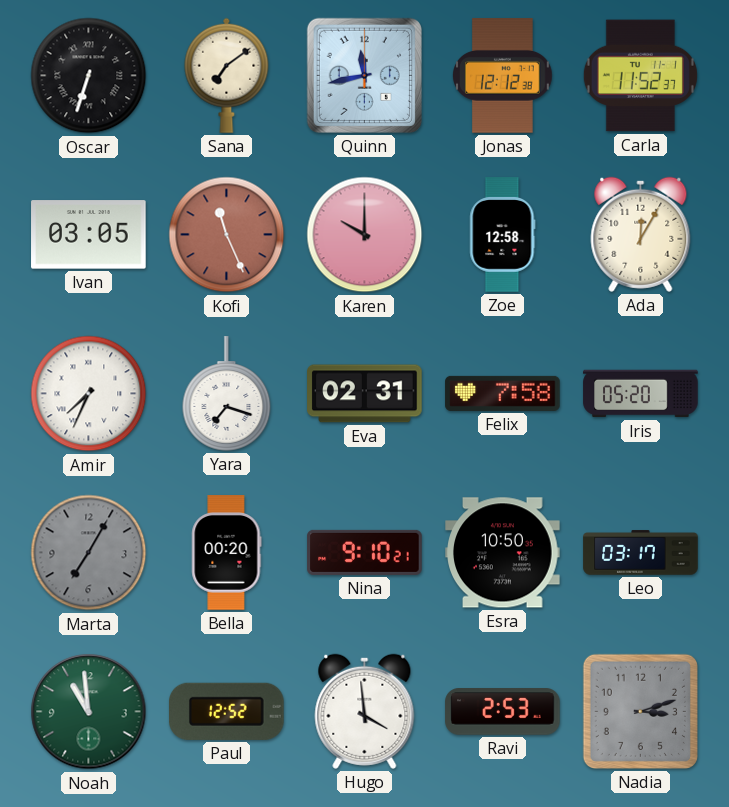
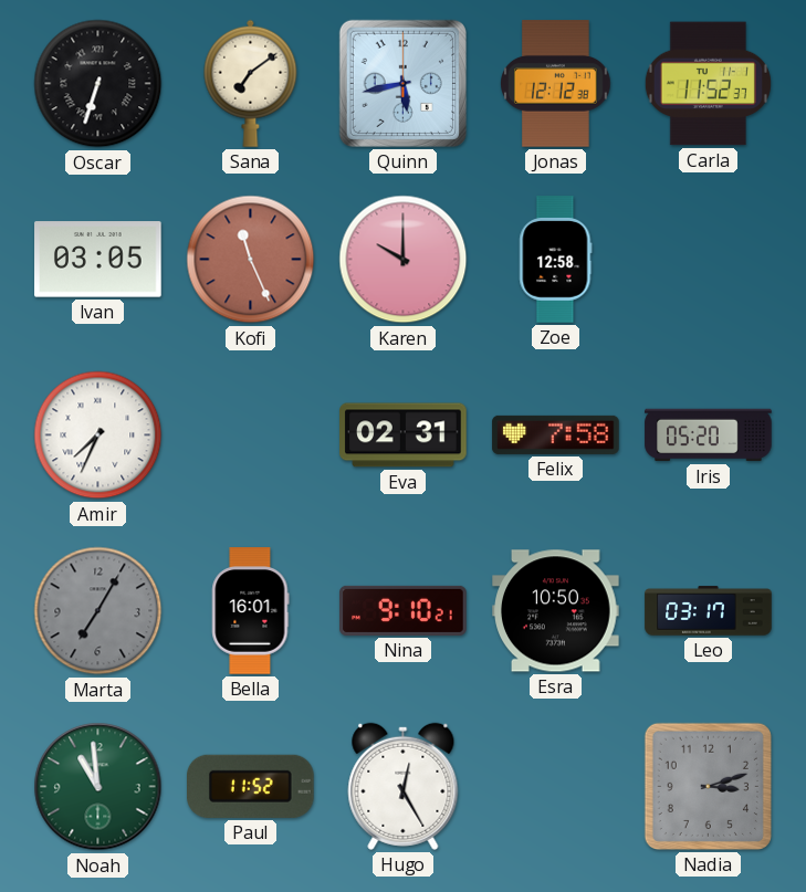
Quinn: 11:43 -> 5:43 (402, 83)
Ada: 12:05 -> none (641, 234)
Yara: 7:18 -> none (227, 394)
Bella: 00:20 -> 16:01 (251, 611)
Paul: 12:52 -> 11:52 (251, 786)
Hugo: 3:59 -> 12:25 (404, 786)
Ravi: 2:53 -> none (503, 712)
